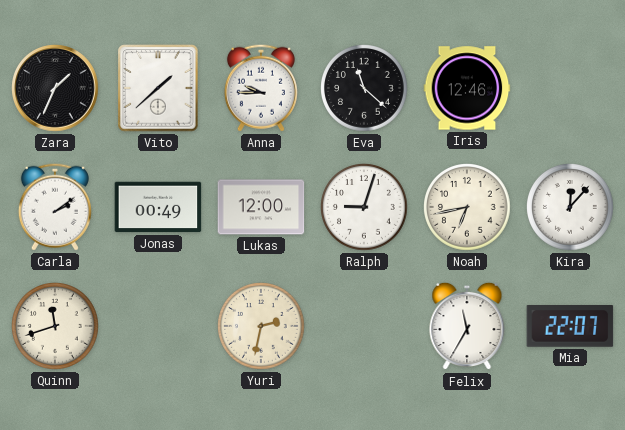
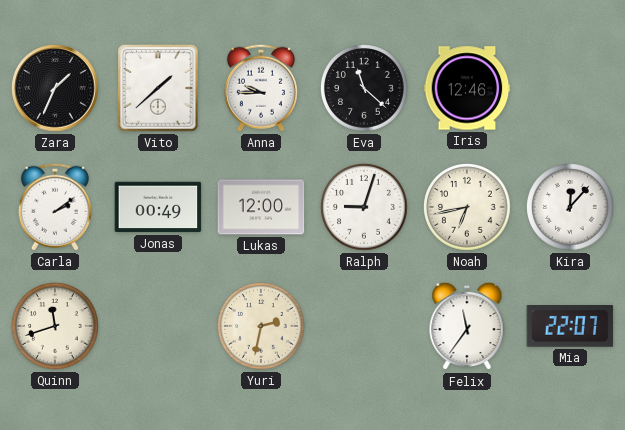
Felix: 11:35 -> 11:36 (467, 326)
